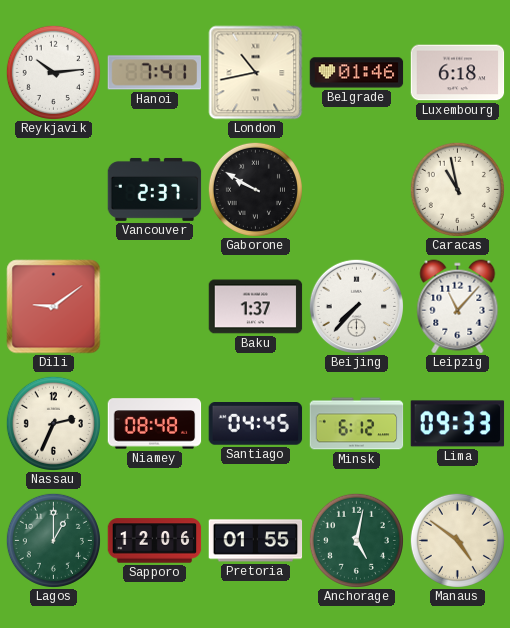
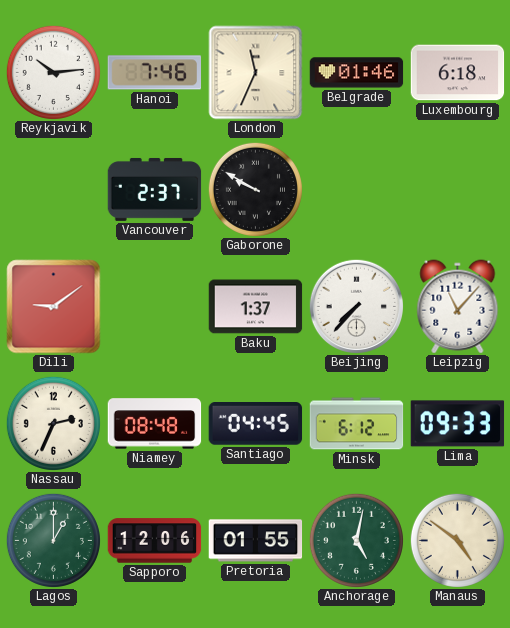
Hanoi: 7:41 -> 7:46 (155, 73)
London: 10:43 -> 11:34 (256, 73)
Caracas: 10:58 -> none (457, 189)
